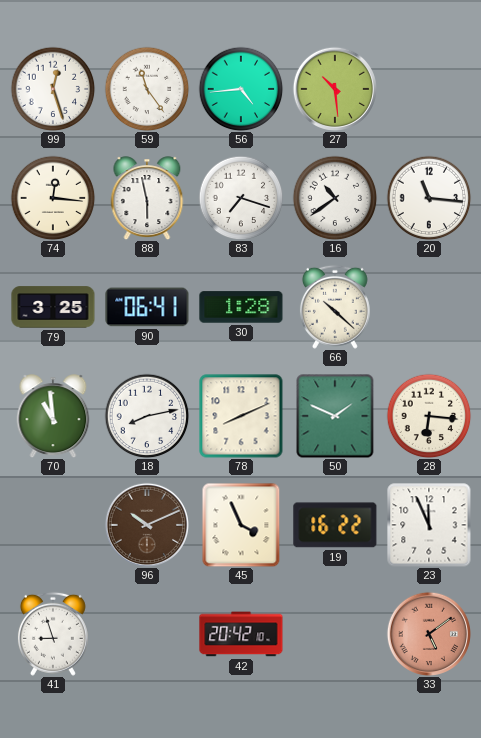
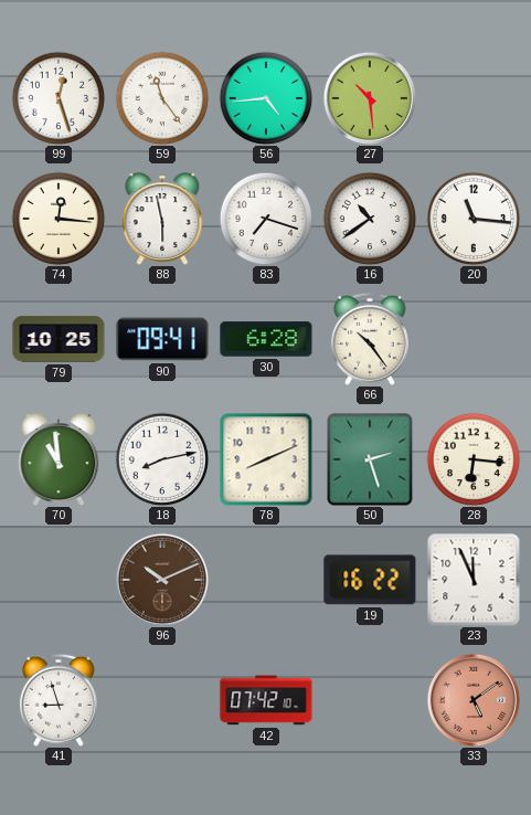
79: 3:25 -> 10:25 (59, 339)
90: 06:41 -> 09:41 (162, 339)
30: 1:28 -> 6:28 (266, 339)
66: 10:22 -> 10:24 (370, 339)
50: 1:49 -> 2:27 (370, 459)
45: 3:56 -> none (241, 525)
42: 20:42 -> 07:42 (266, 700)
